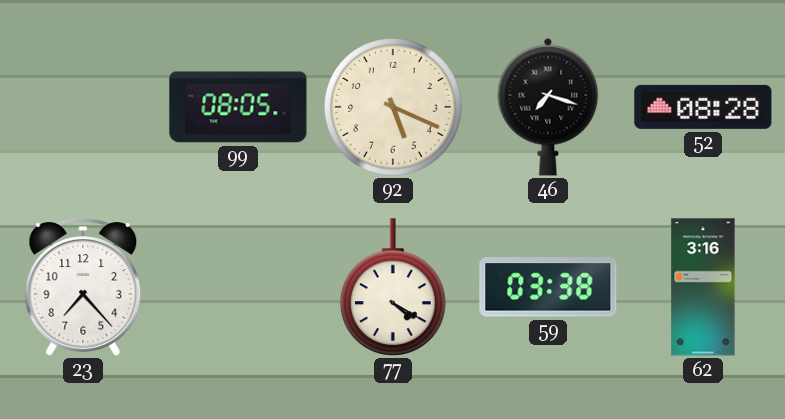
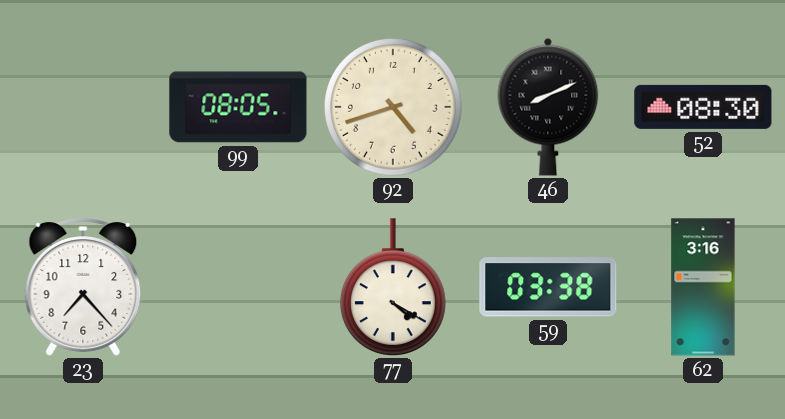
92: 5:19 -> 4:42 (394, 108)
46: 7:18 -> 8:11 (548, 107)
52: 08:28 -> 08:30 (703, 107)
